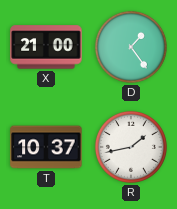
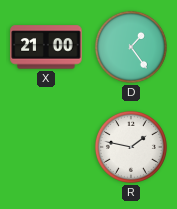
T: 10:37 -> none (46, 147)
R: 1:43 -> 1:47 (131, 147)
